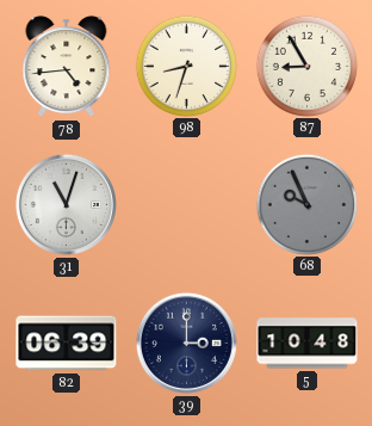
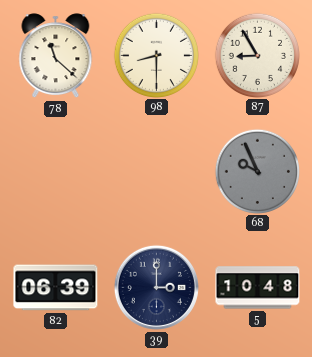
78: 4:44 -> 11:22 (56, 56)
98: 8:33 -> 8:30 (156, 55)
31: 11:03 -> none (66, 204)
